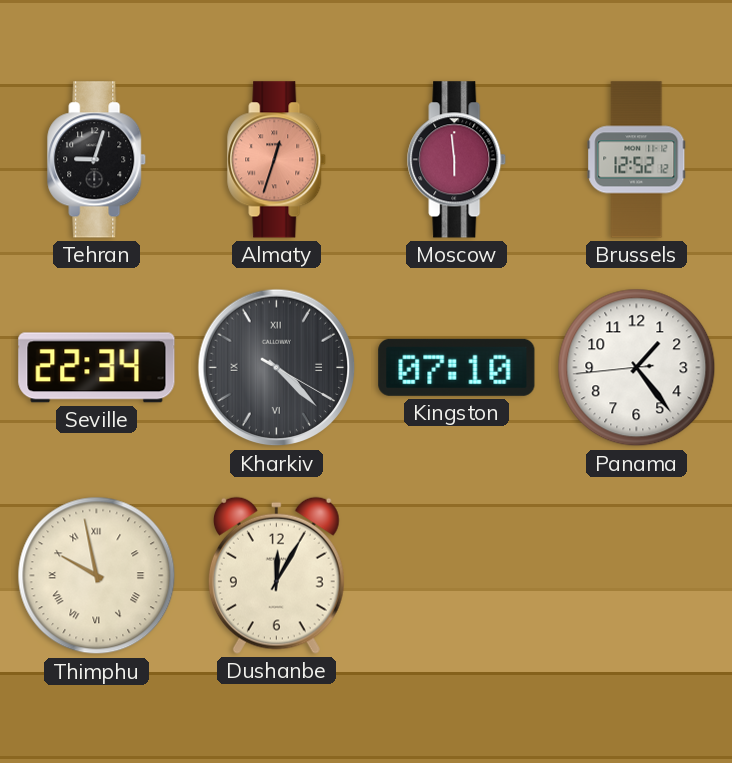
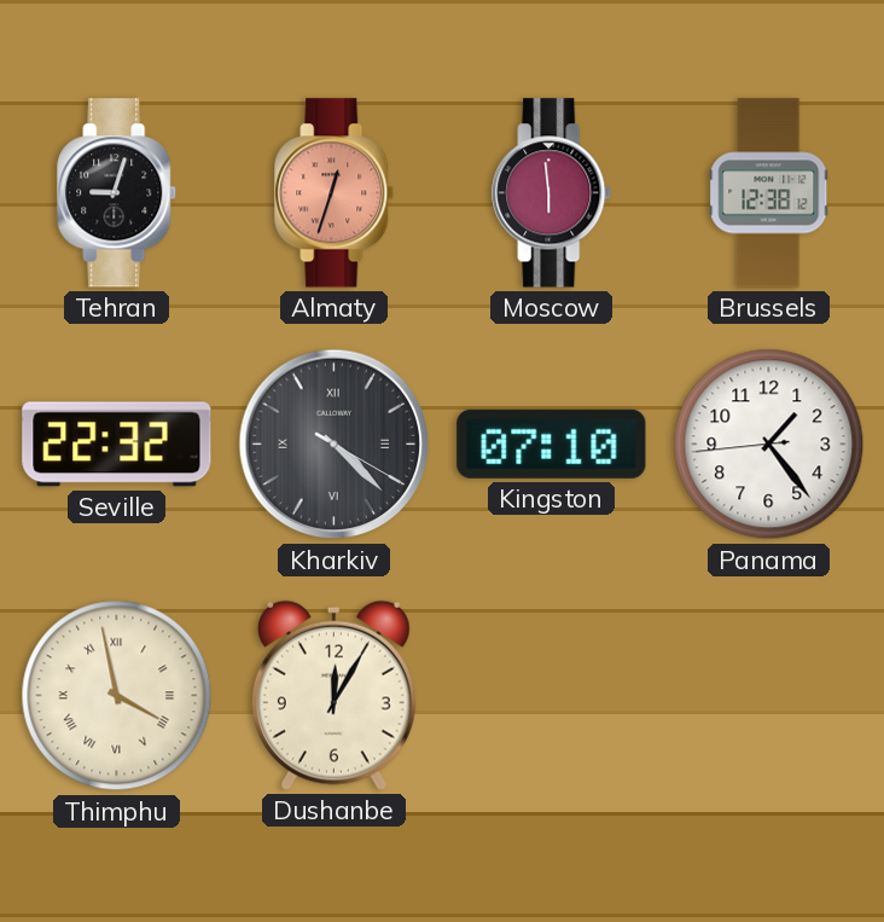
Brussels: 12:52 -> 12:38 (769, 193)
Seville: 22:34 -> 22:32 (117, 445)
Thimphu: 9:58 -> 3:58 (117, 696)
